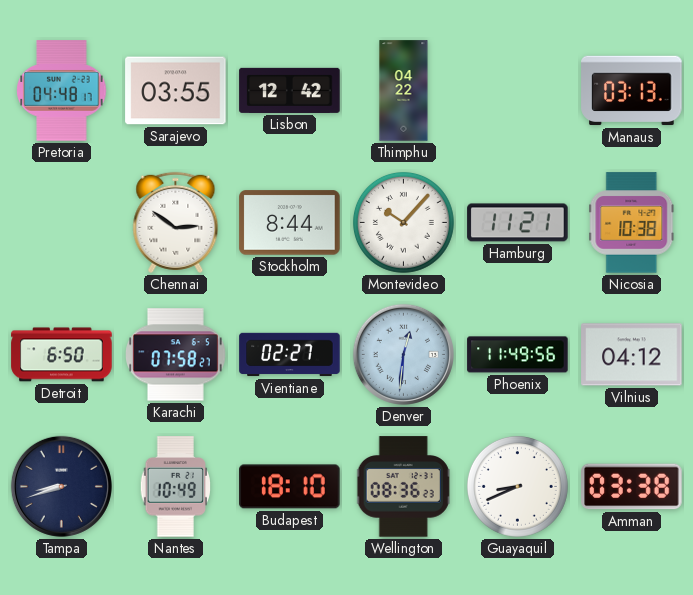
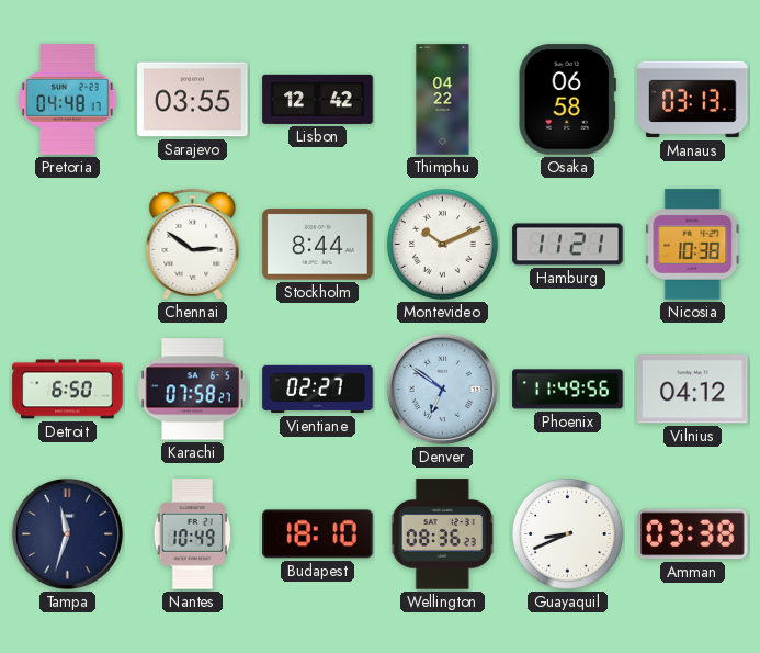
Osaka: none -> 06:58 (567, 100)
Montevideo: 10:07 -> 10:11 (442, 244)
Denver: 12:31 -> 6:51 (442, 389)
Tampa: 8:42 -> 11:33 (67, 533)
